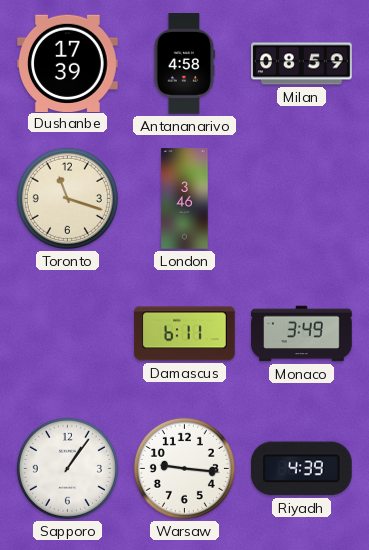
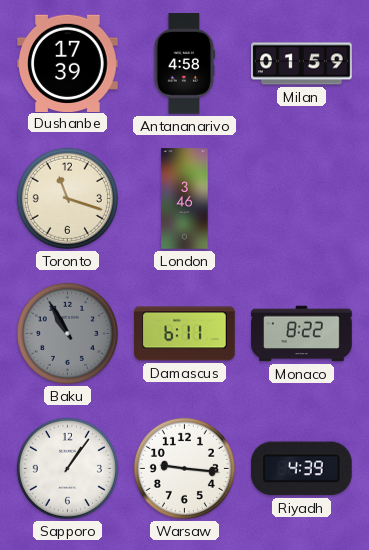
Milan: 08:59 -> 01:59 (302, 64)
Baku: none -> 10:55 (67, 333)
Monaco: 3:49 -> 8:22 (302, 334)
